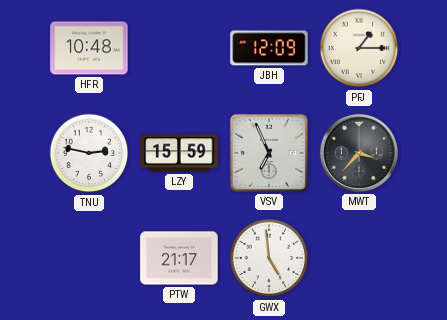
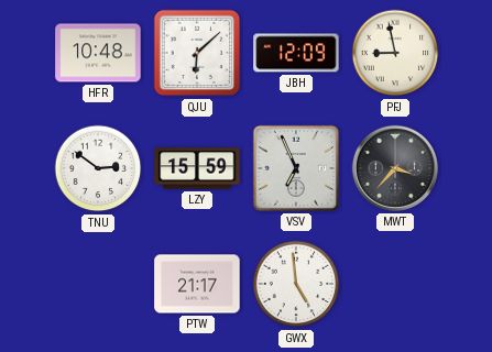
QJU: none -> 6:08 (197, 53)
PFJ: 1:15 -> 8:58 (395, 53)
TNU: 2:47 -> 2:51 (98, 168)
